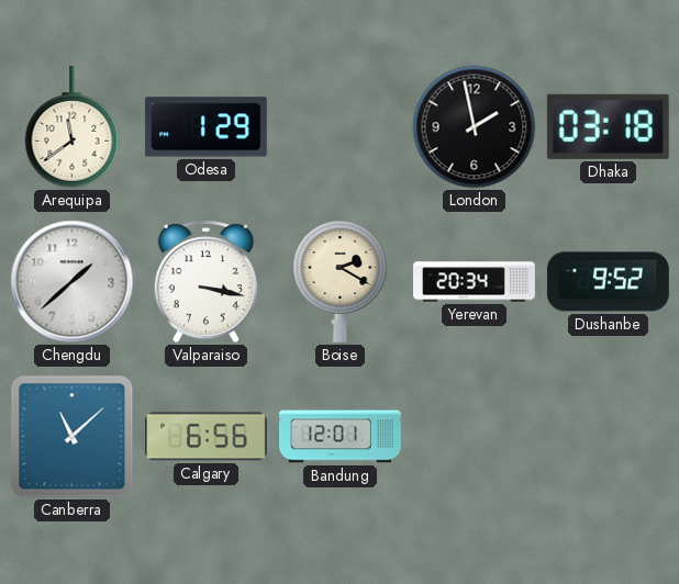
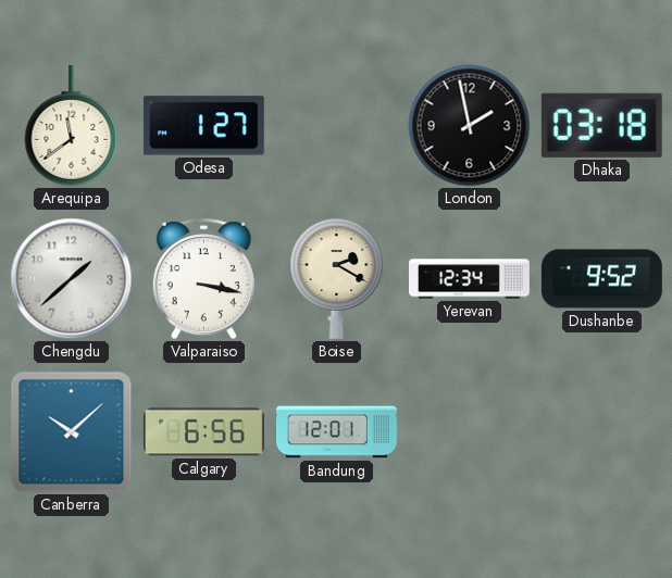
Odesa: 1:29 -> 1:27 (203, 126)
Yerevan: 20:34 -> 12:34 (470, 279)
Canberra: 11:08 -> 10:08 (72, 432)
